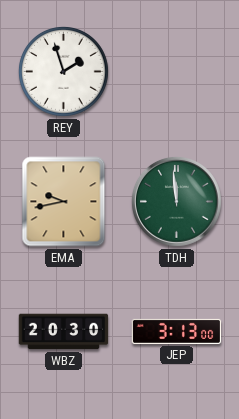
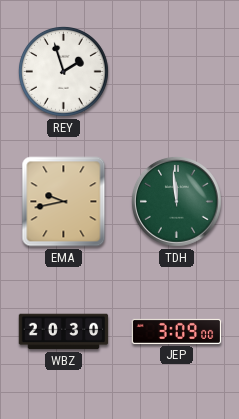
JEP: 3:13 -> 3:09 (177, 331)
